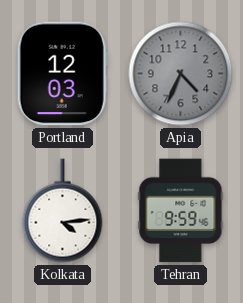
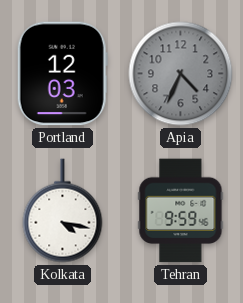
Kolkata: 4:14 -> 4:17 (63, 211)
